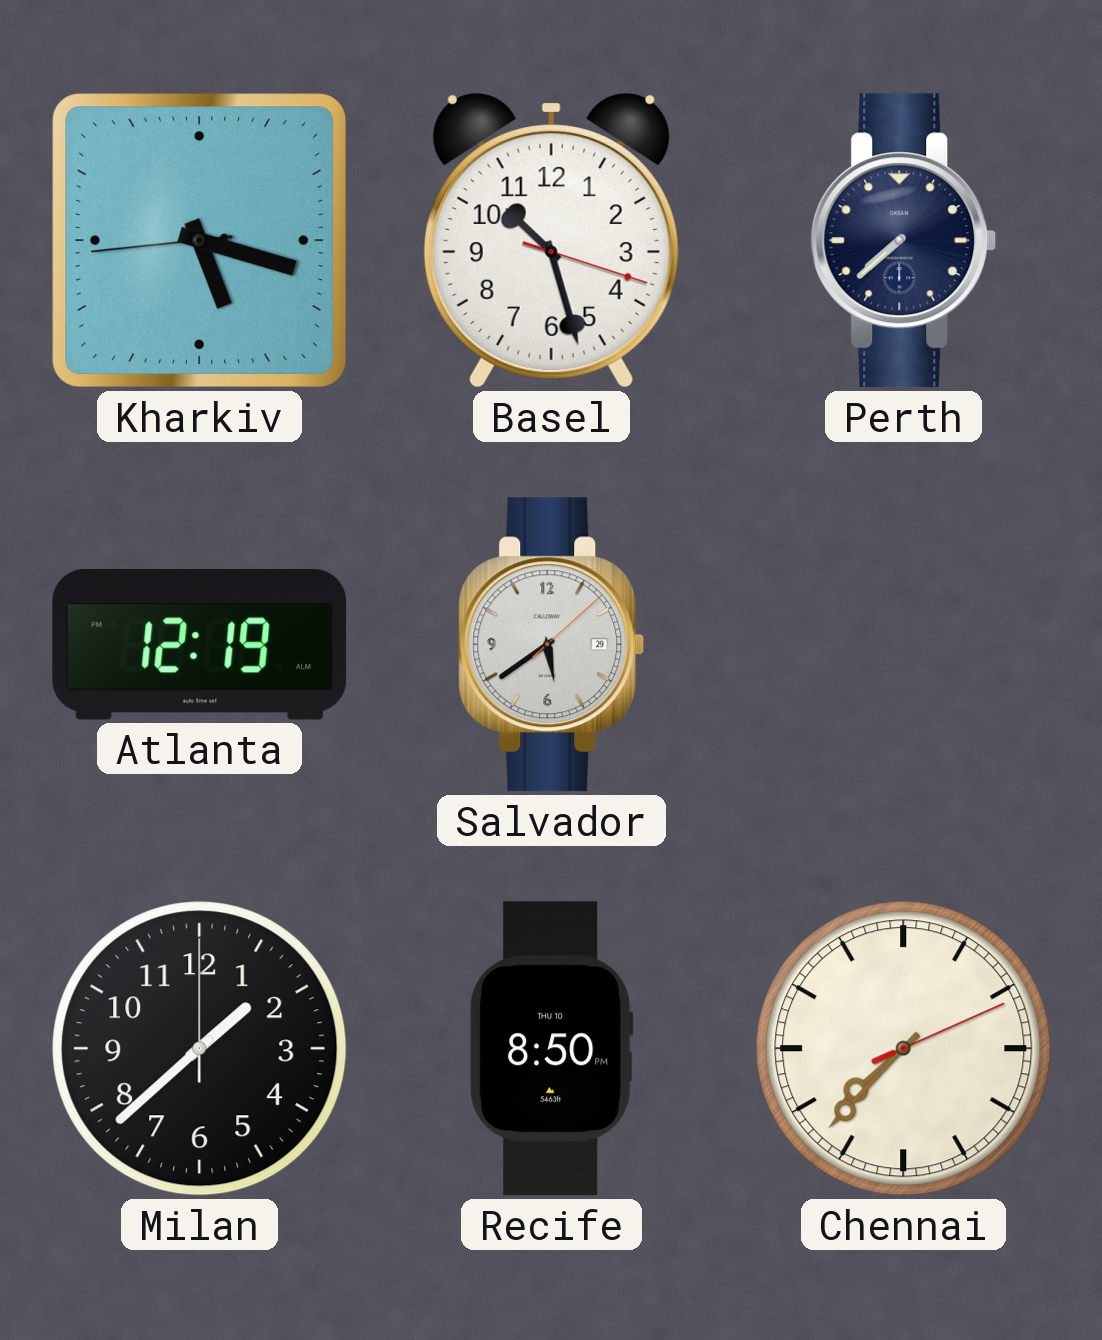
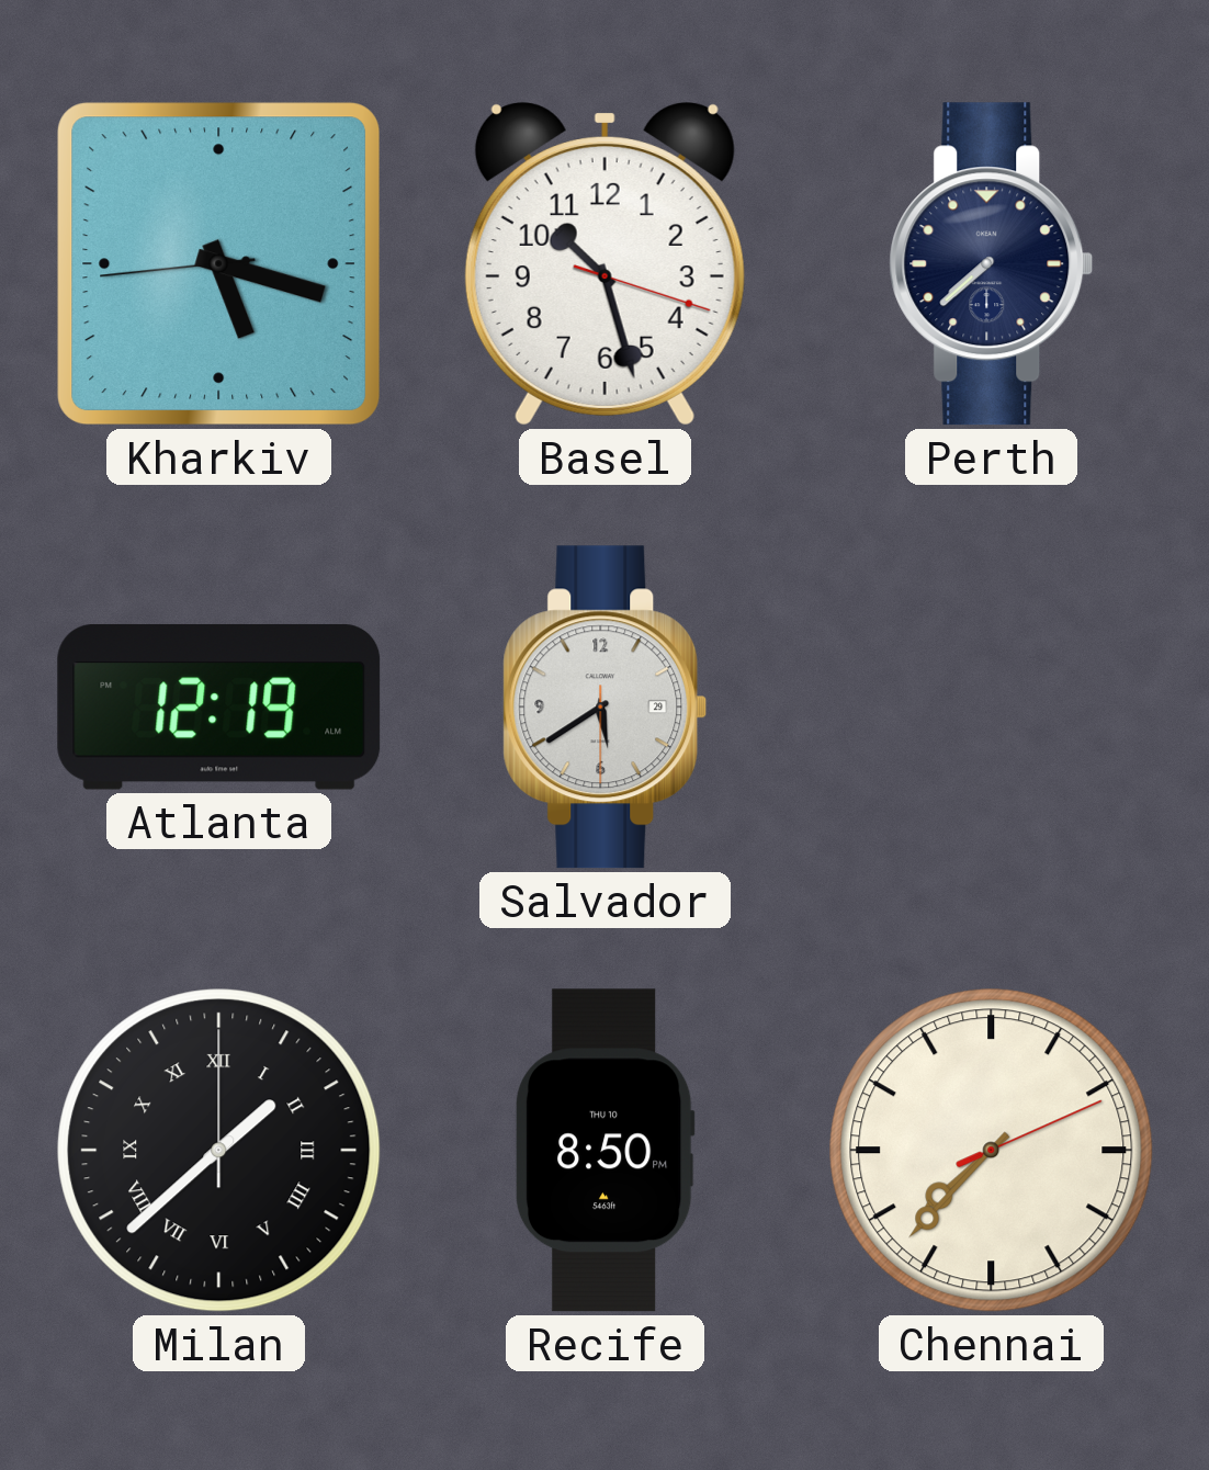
Salvador: 5:39:08 -> 5:39:30 (606, 708)
Milan numerals: Arabic -> Roman (219, 1151)
